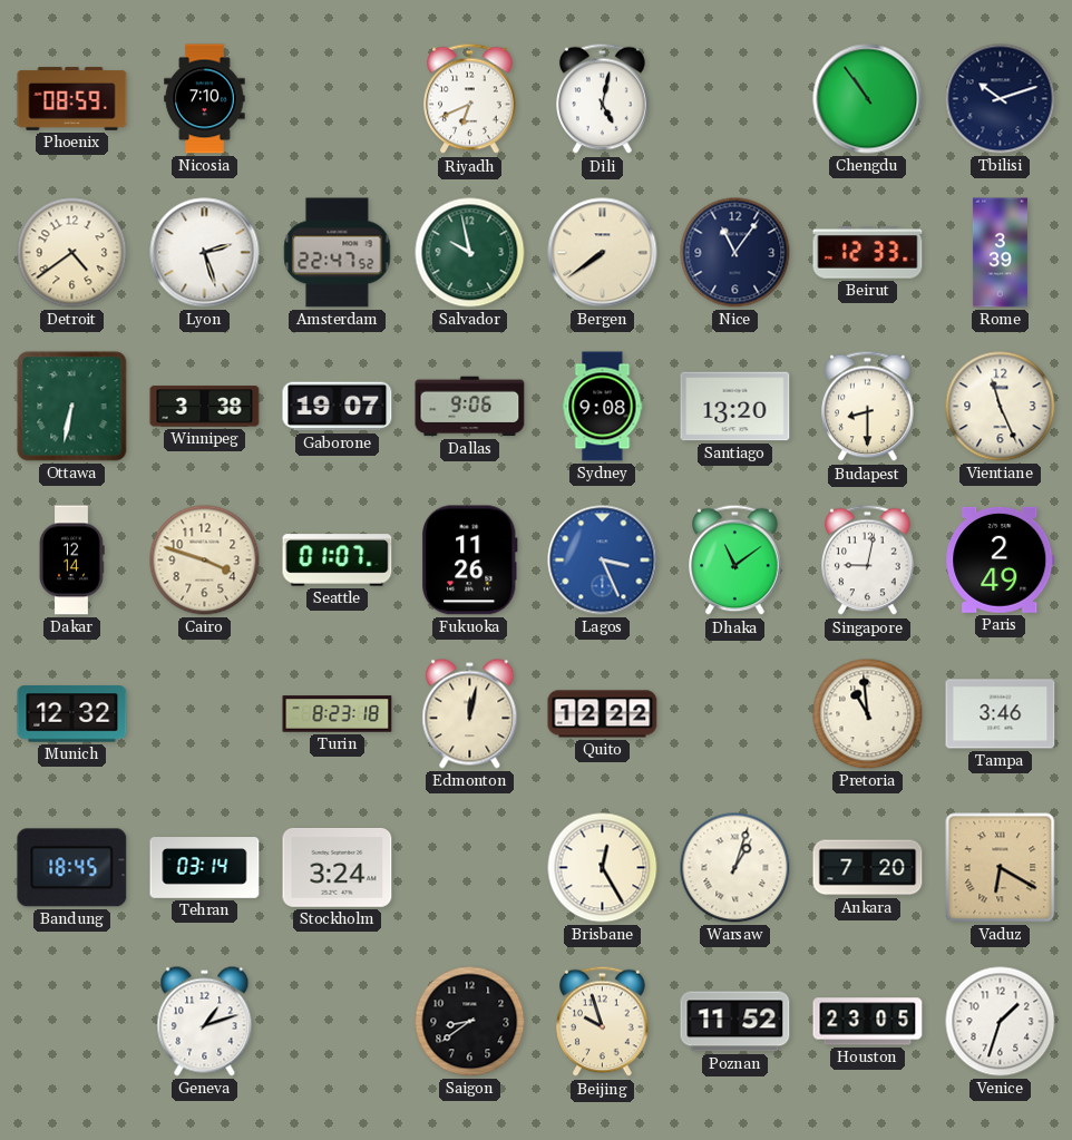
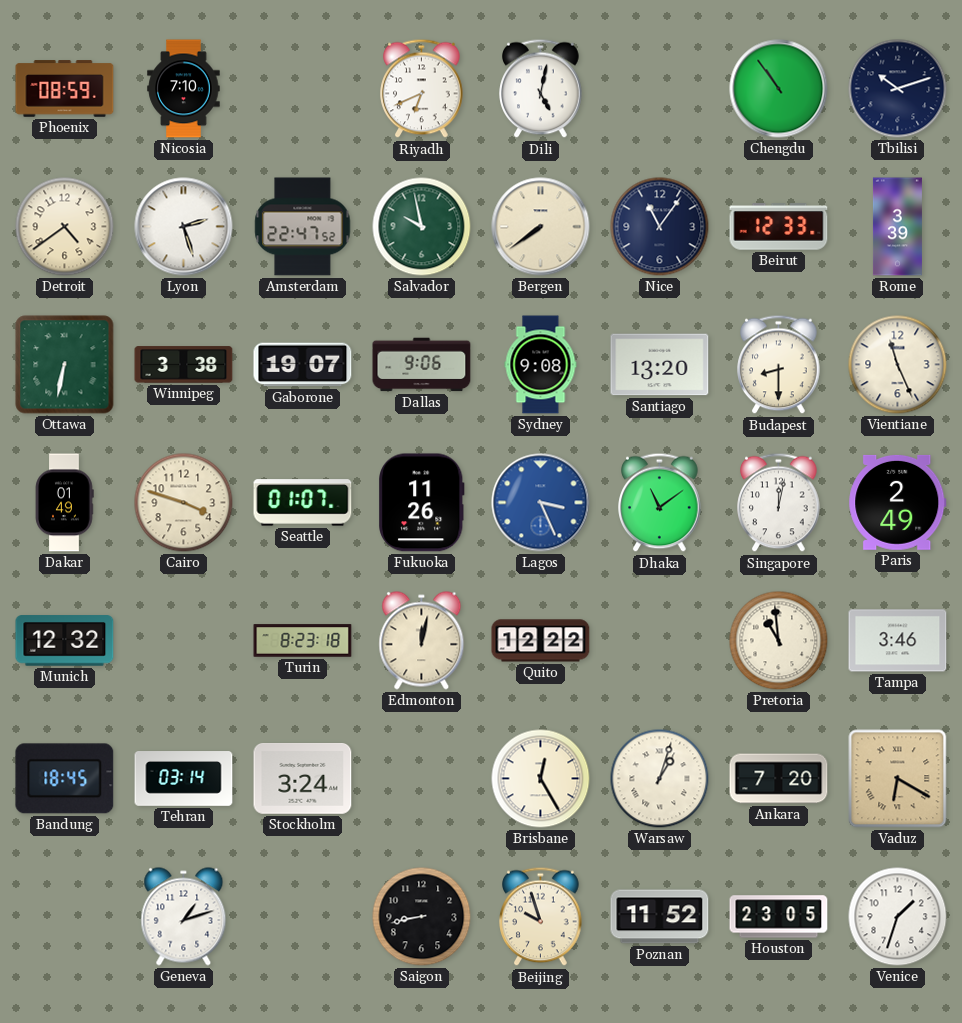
Dakar: 12:14 -> 01:49 (64, 503)
Singapore: 9:02 -> 12:02 (779, 503)
Saigon: 8:39 -> 8:43 (422, 917)
